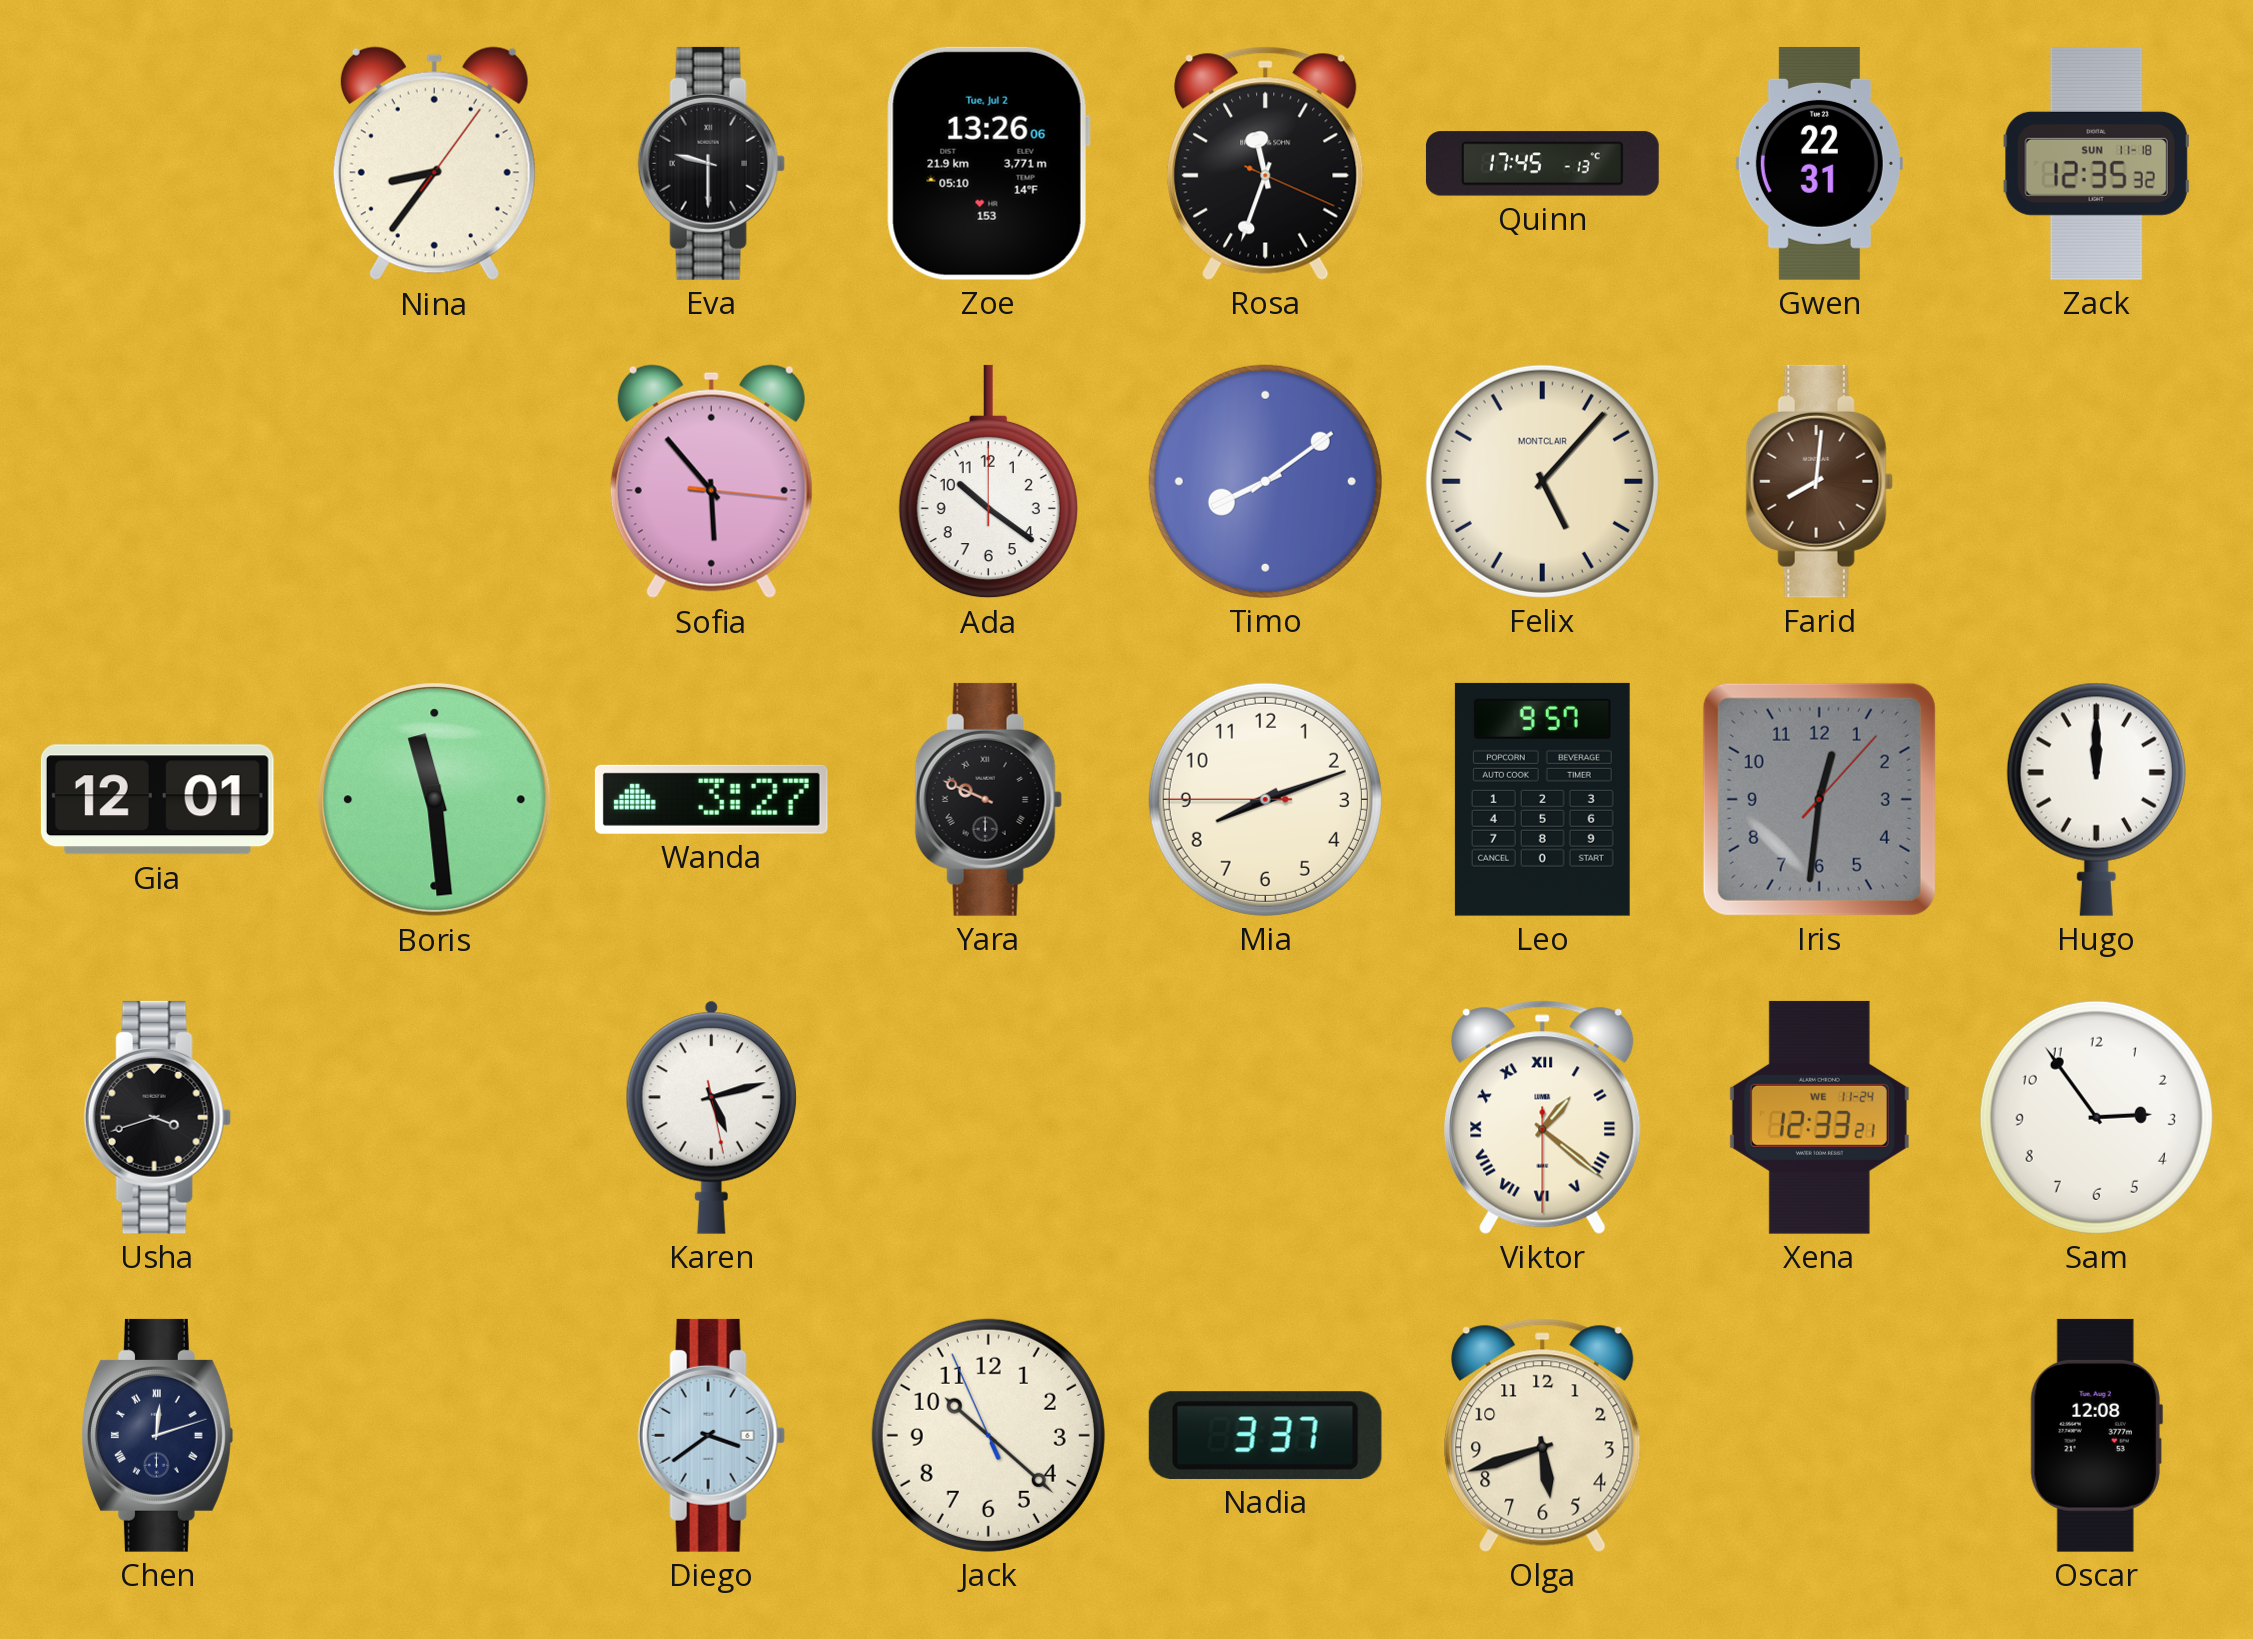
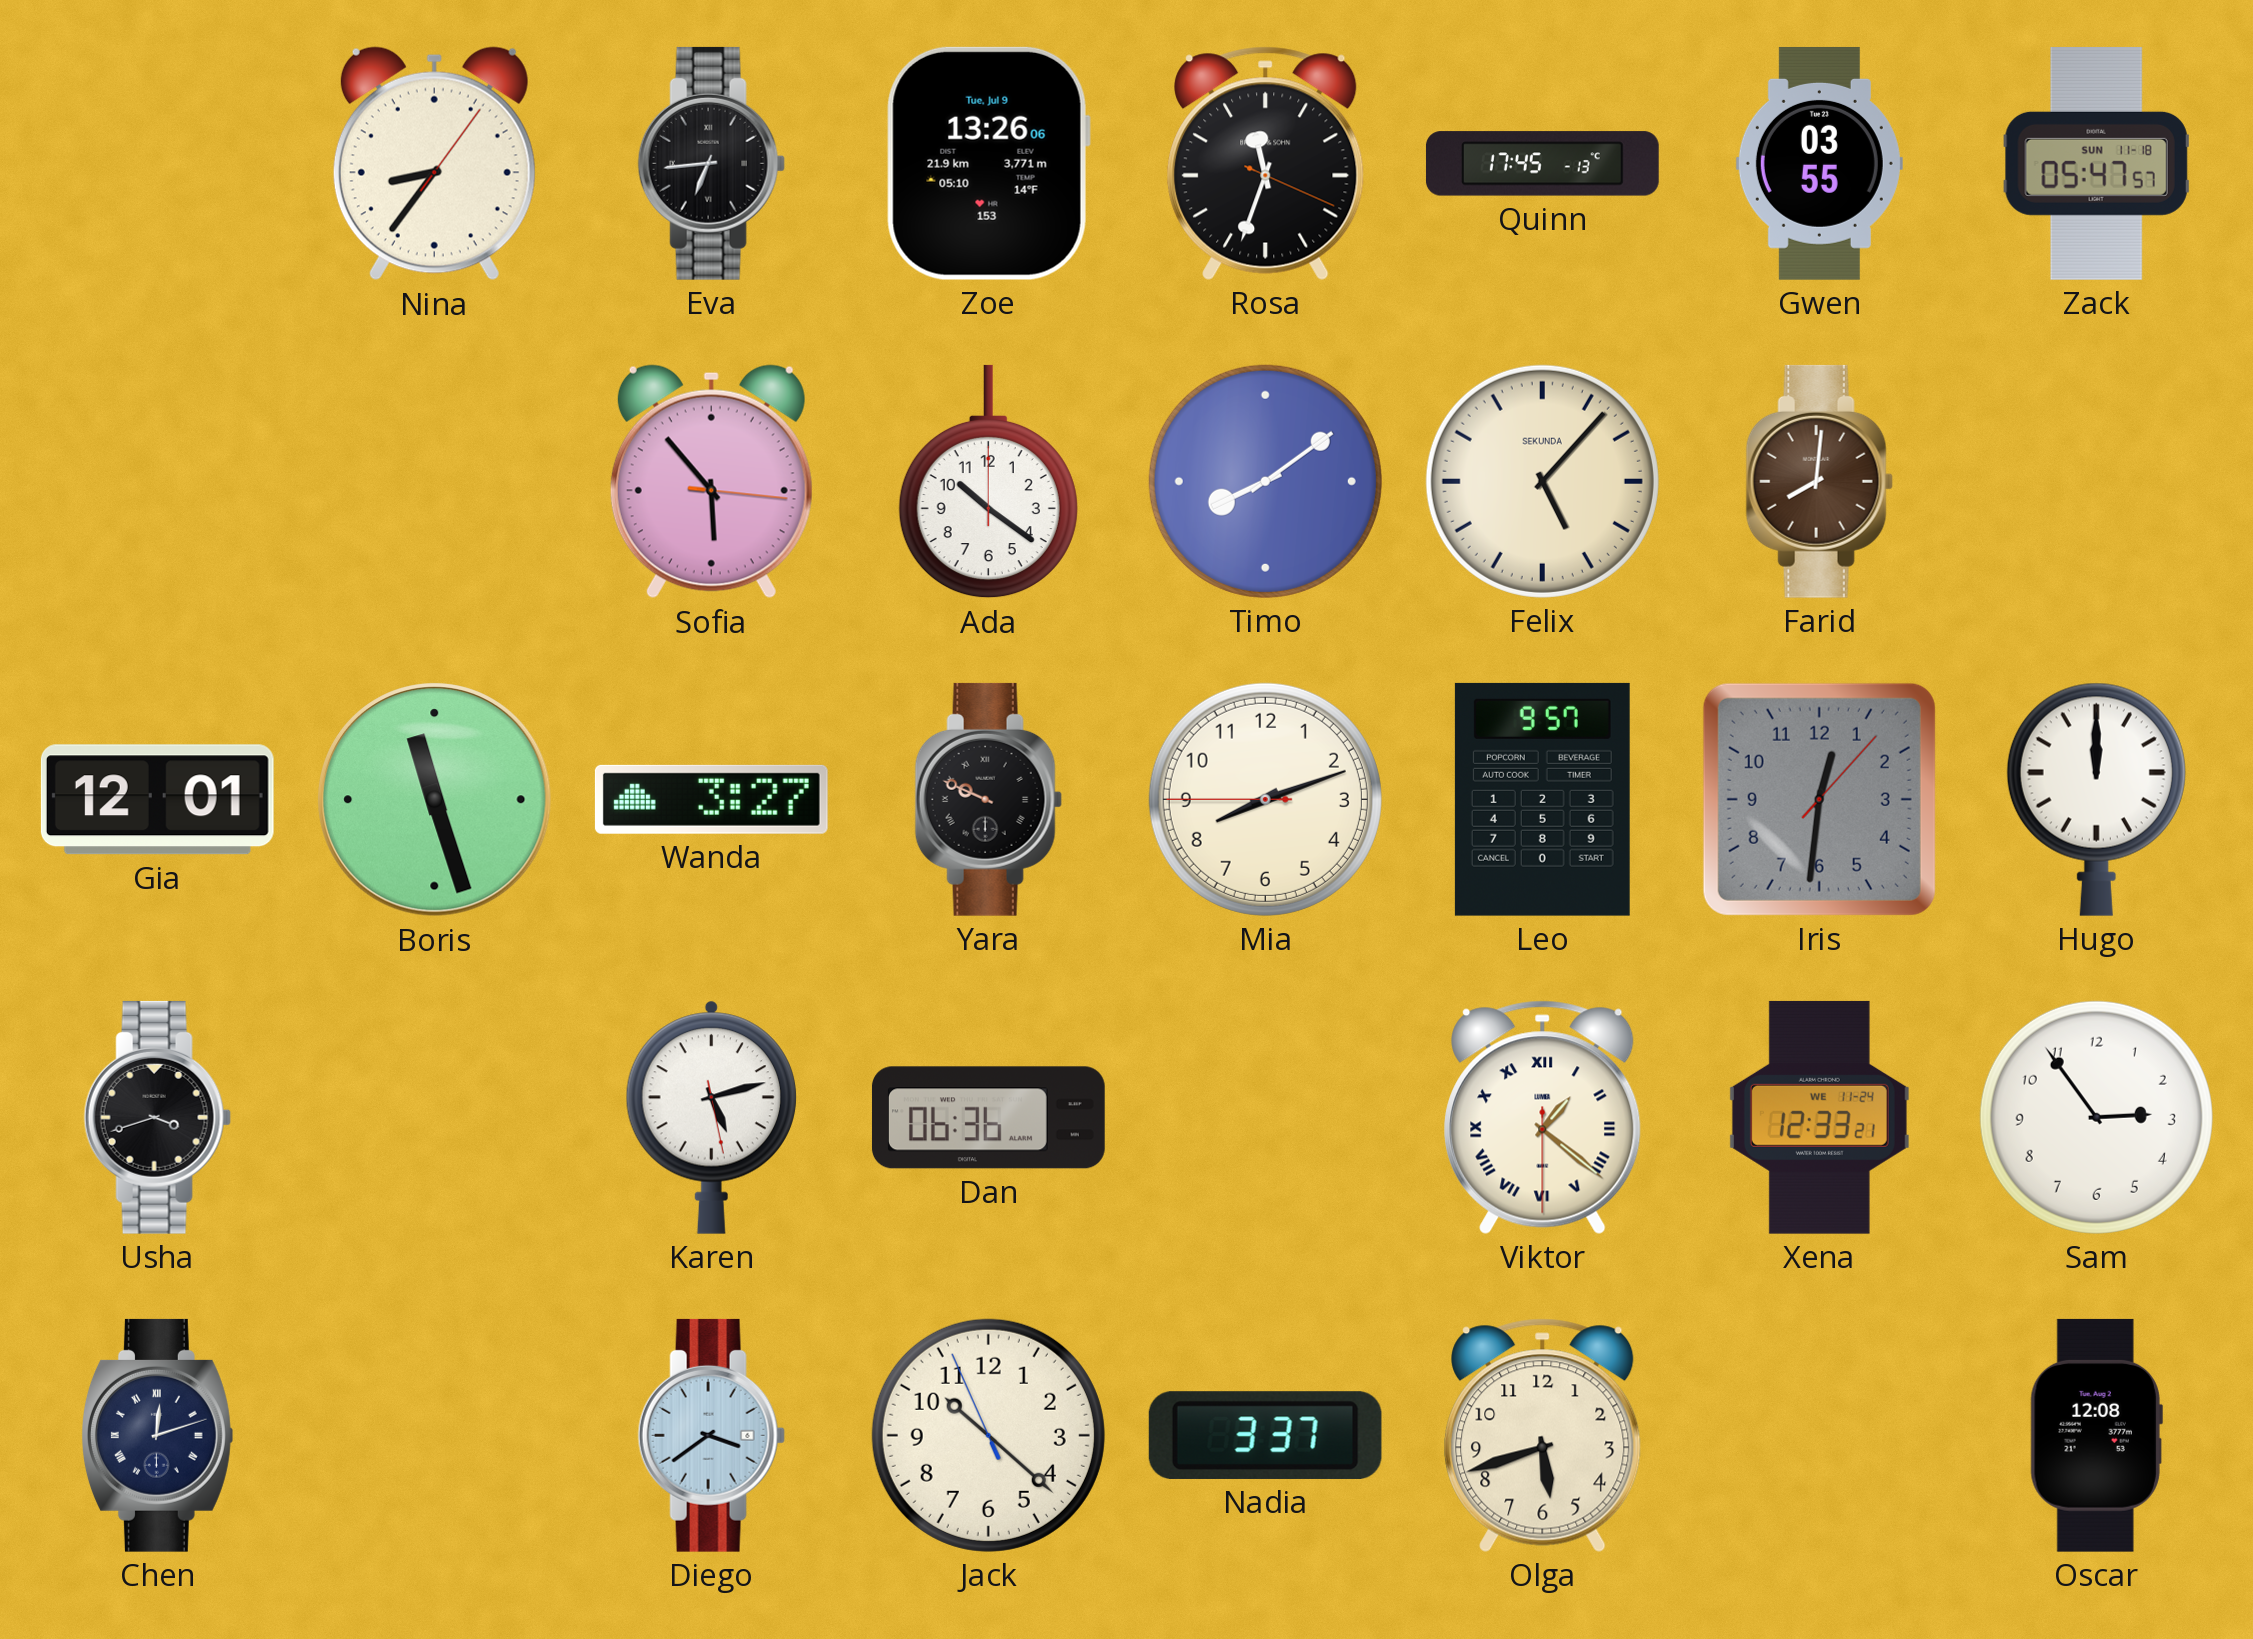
Eva: 9:30 -> 6:44 (711, 163)
Zoe date: Tue, Jul 2 -> Tue, Jul 9 (988, 163)
Gwen: 22:31 -> 03:55 (1819, 163)
Zack: 12:35 -> 05:47 (2096, 163)
Felix brand: MONTCLAIR -> SEKUNDA (1542, 481)
Boris: 11:29 -> 11:27 (435, 800)
Dan: none -> 06:36 (988, 1118)
